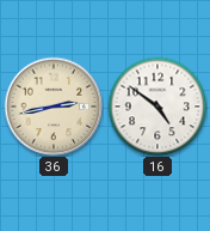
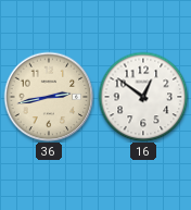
16: 4:51 -> 12:51 (143, 97)
